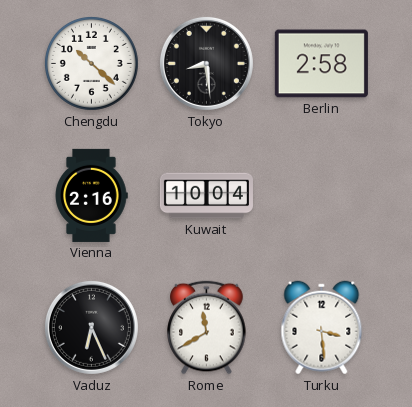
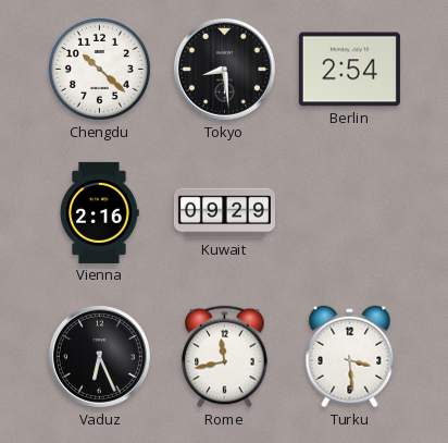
Berlin: 2:58 -> 2:54 (349, 70)
Kuwait: 10:04 -> 09:29 (224, 213)
Rome: 11:40 -> 11:43 (225, 357)
